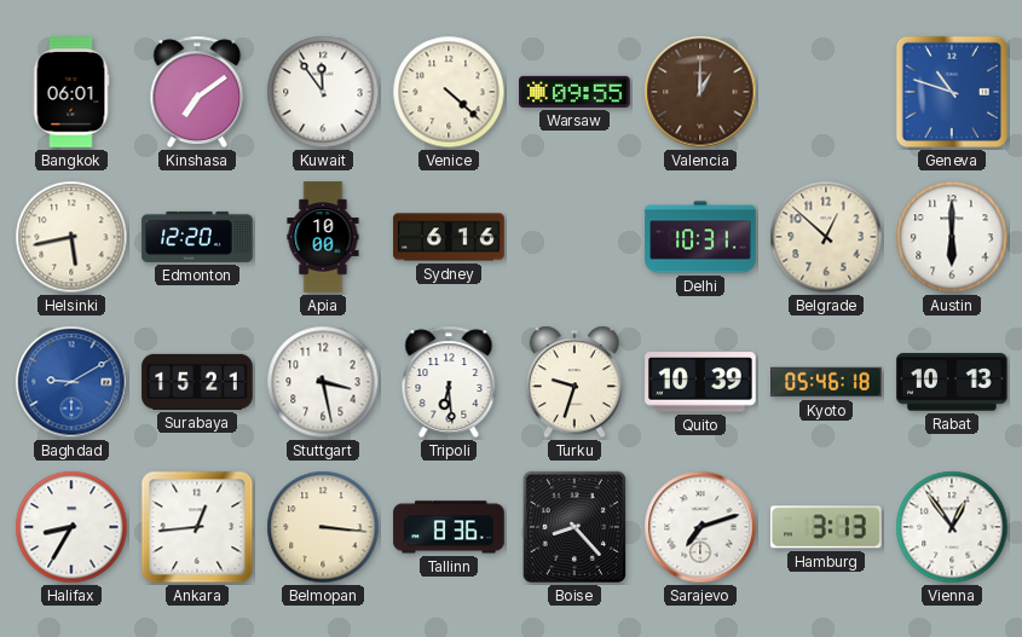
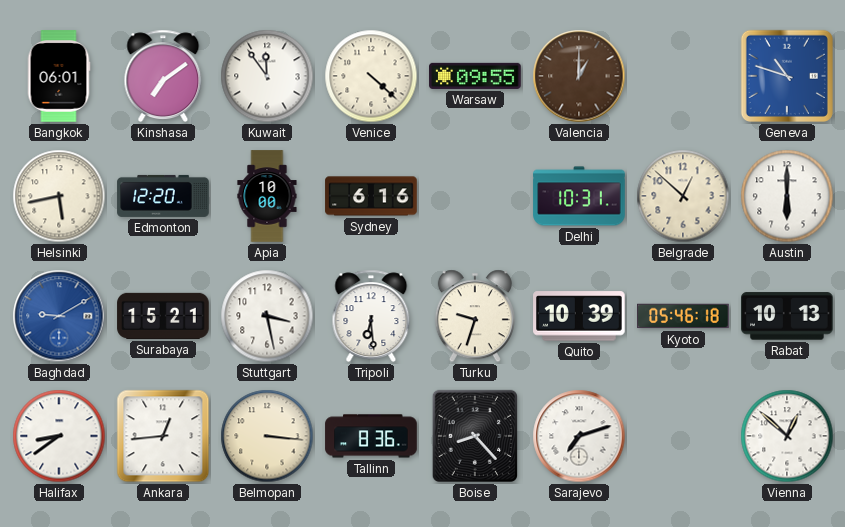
Halifax: 8:35 -> 8:39 (59, 436)
Hamburg: 3:13 -> none (827, 527)
Vienna: 12:54 -> 12:52 (787, 436)
